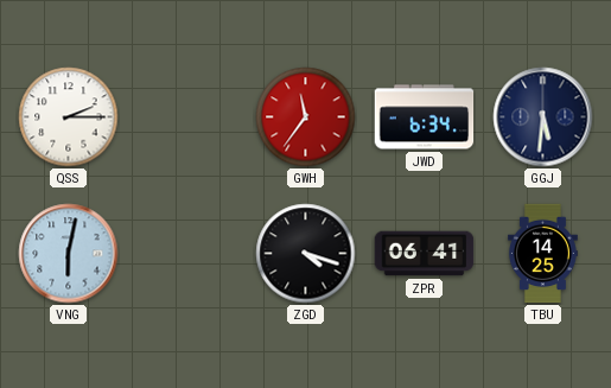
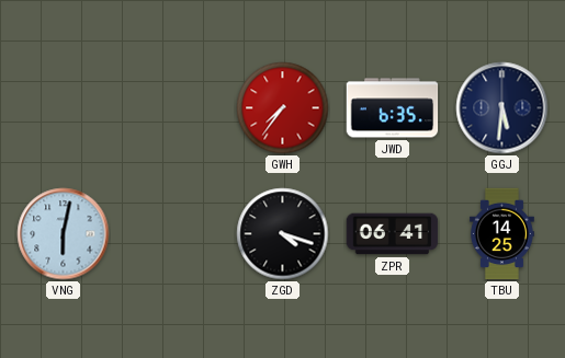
QSS: 2:15 -> none (69, 117)
GWH: 11:36 -> 7:36 (283, 108)
JWD: 6:34 -> 6:35 (393, 108)
